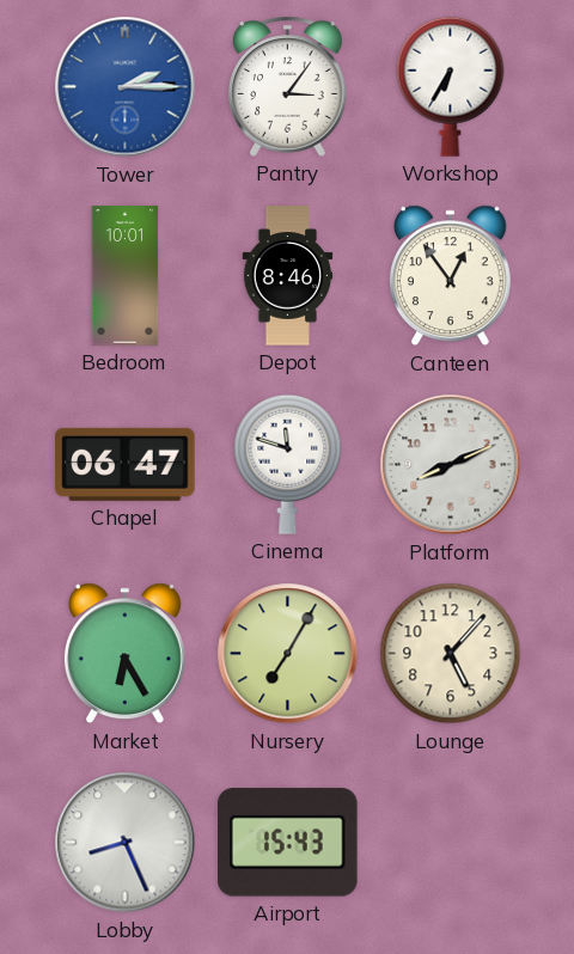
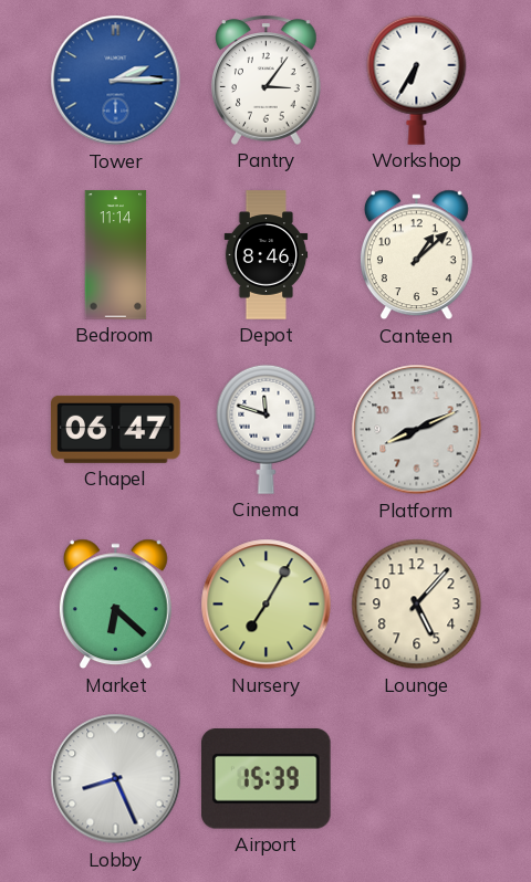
Bedroom: 10:01 -> 11:14 (116, 255)
Canteen: 12:54 -> 1:08 (416, 255)
Market: 6:25 -> 6:22 (115, 605)
Airport: 15:43 -> 15:39 (267, 779)
